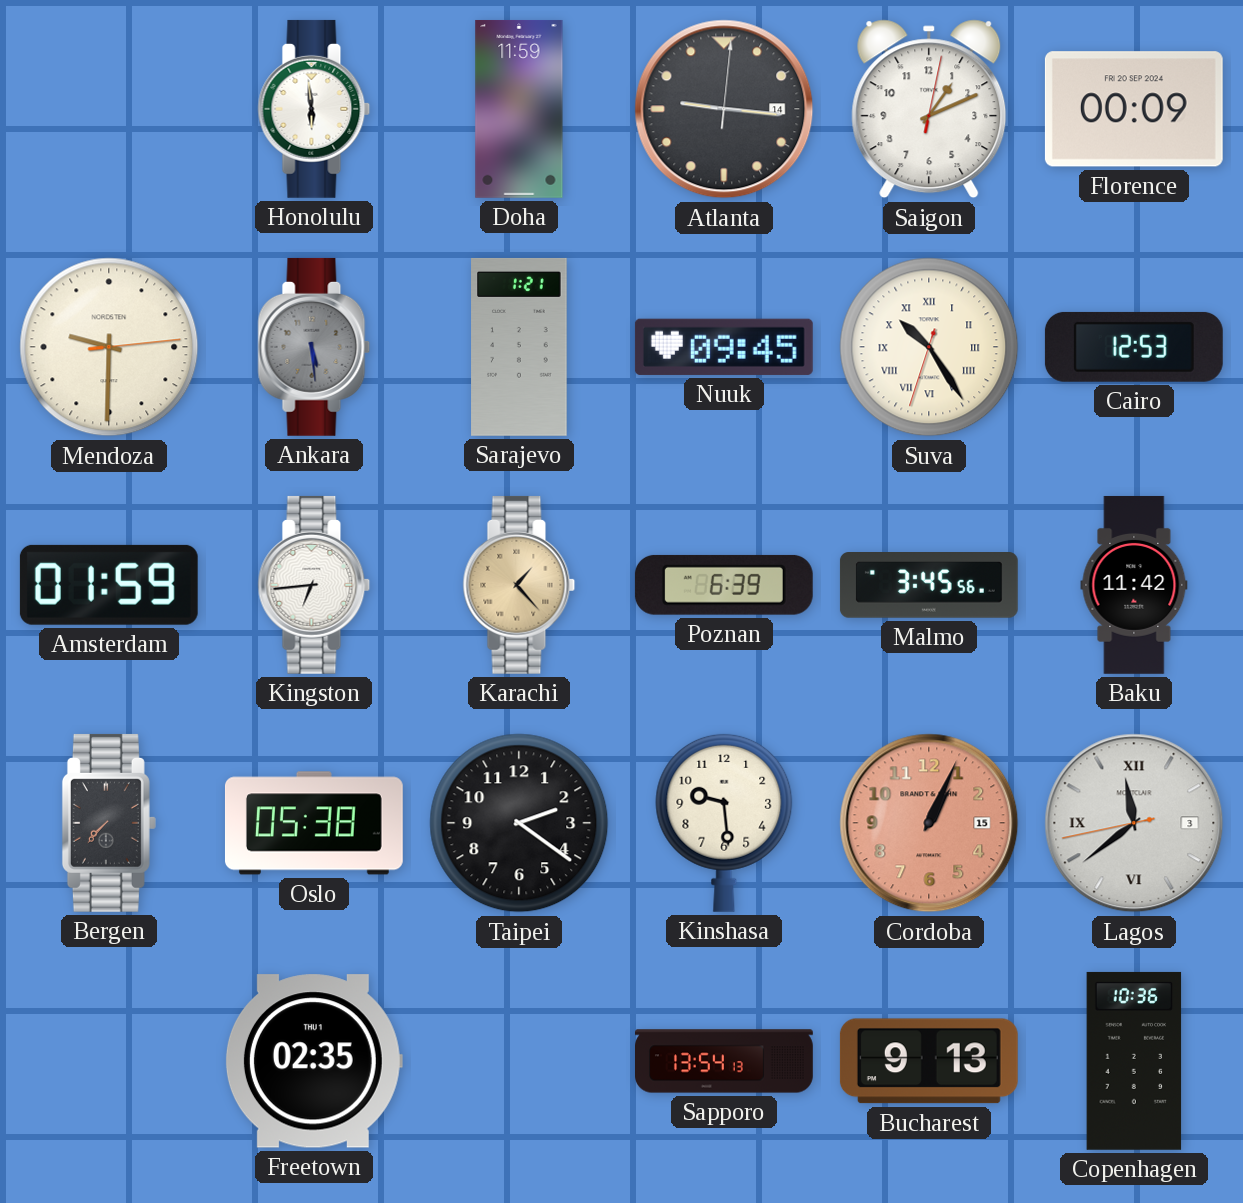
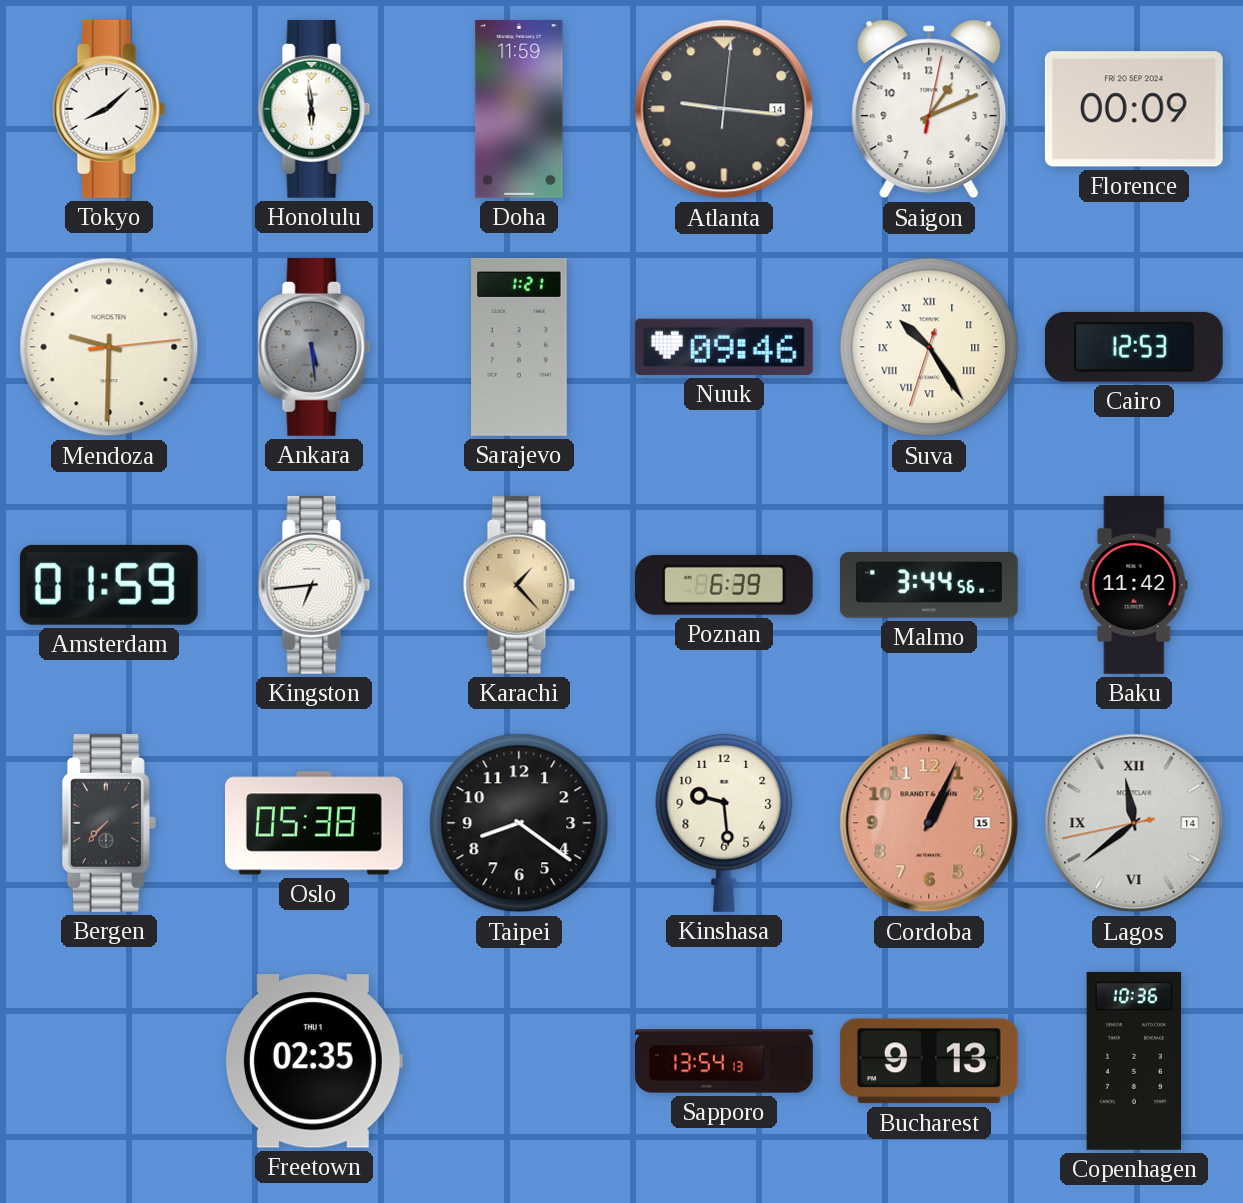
Tokyo: none -> 8:08 (109, 109)
Nuuk: 09:45 -> 09:46 (724, 347)
Malmo: 3:45 -> 3:44 (929, 586)
Taipei: 2:21 -> 8:21 (519, 823)
Lagos date: 3 -> 14 (1134, 823)
